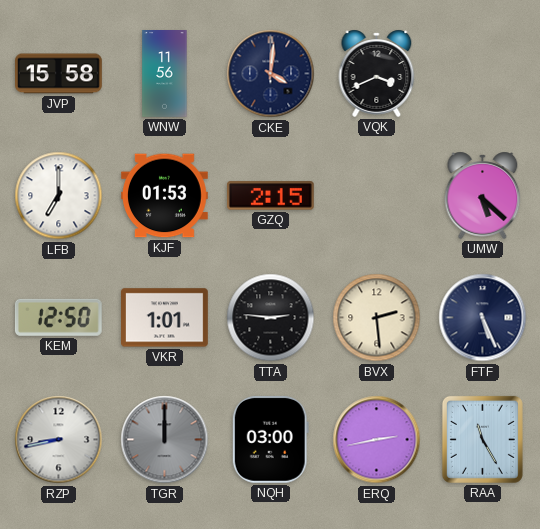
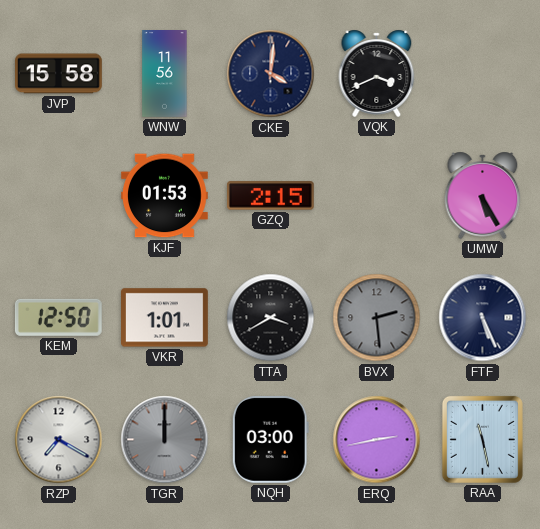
LFB: 7:00 -> none (59, 196)
UMW: 5:22 -> 5:25 (483, 195)
TTA: 2:46 -> 3:40 (271, 318)
BVX dial: cream -> grey (377, 318)
RZP: 8:43 -> 7:20 (59, 440)
RAA: 11:25 -> 11:28 (482, 439)
